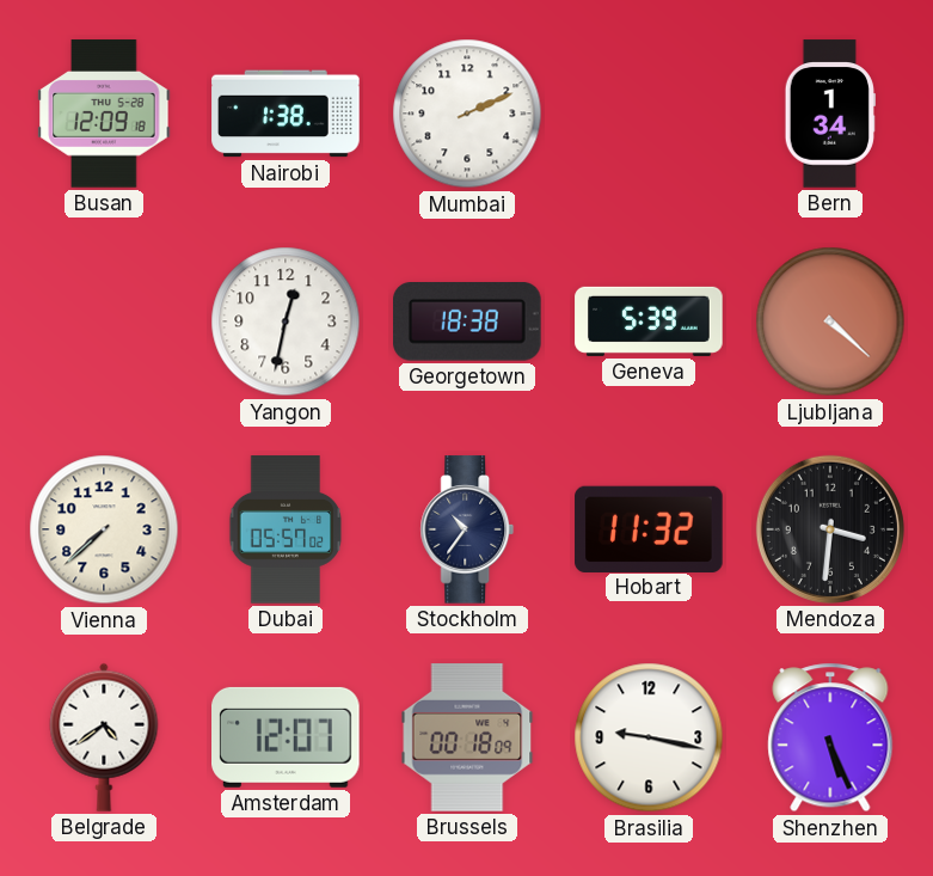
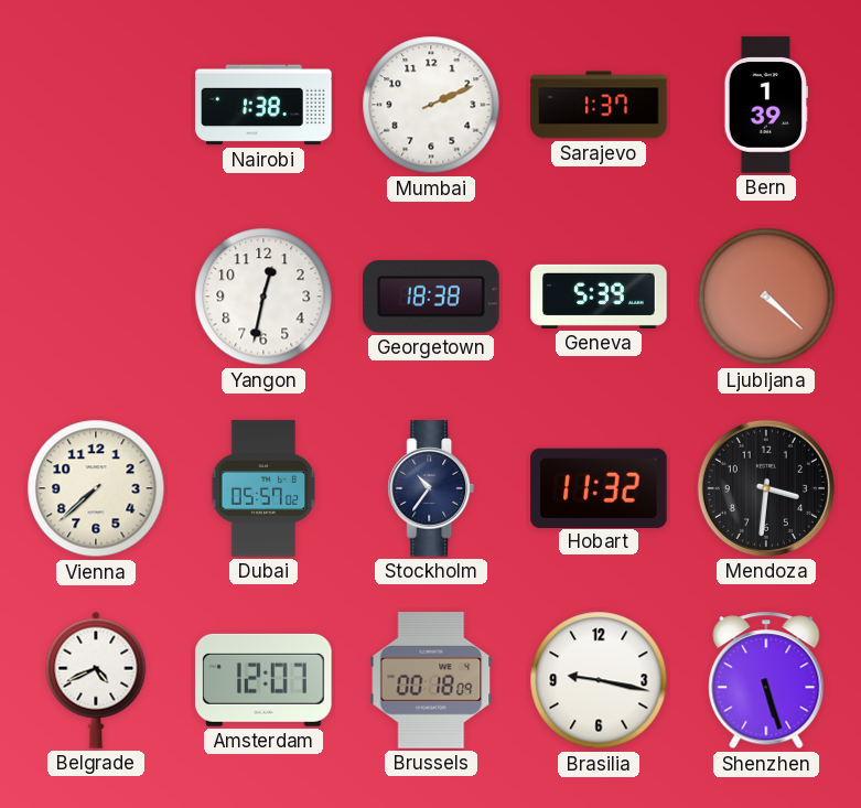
Busan: 12:09 -> none (104, 114)
Sarajevo: none -> 1:37 (599, 105)
Bern: 1:34 -> 1:39 (766, 105)
Belgrade: 4:39 -> 4:41 (96, 680)
Shenzhen: 5:26 -> 5:27 (766, 680)
